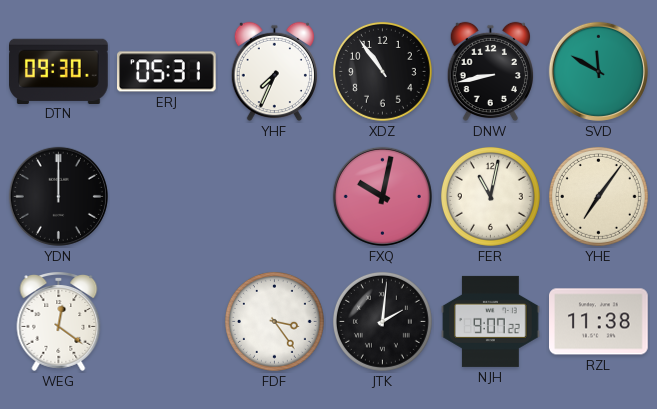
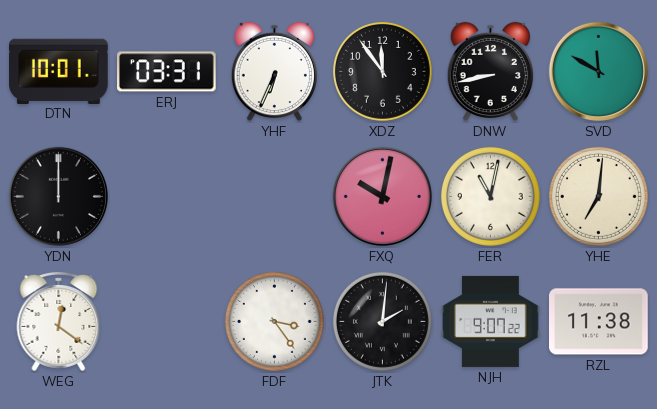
DTN: 09:30 -> 10:01 (59, 71)
ERJ: 05:31 -> 03:31 (167, 72)
YHF: 7:34 -> 6:34 (274, 72)
XDZ: 10:54 -> 11:54 (382, 71)
YHE: 7:06 -> 7:01 (598, 196)
